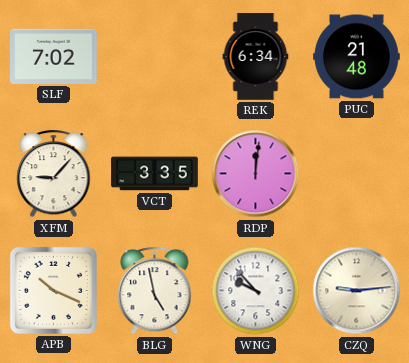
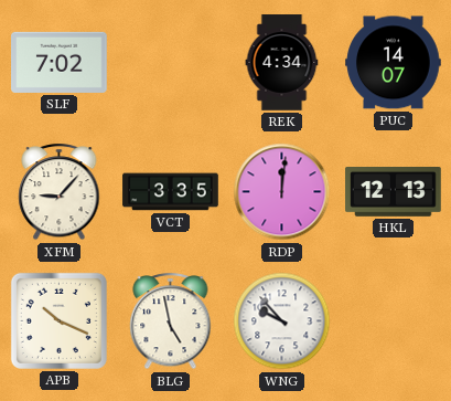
REK: 6:34 -> 4:34 (282, 63)
PUC: 21:48 -> 14:07 (394, 63)
HKL: none -> 12:13 (394, 192)
CZQ: 9:14 -> none (357, 291)
